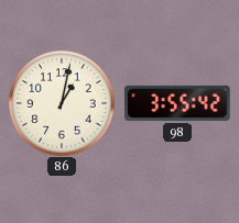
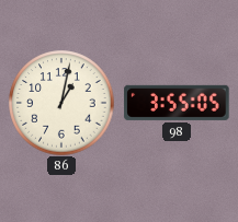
98: 3:55:42 -> 3:55:05 (177, 103)
